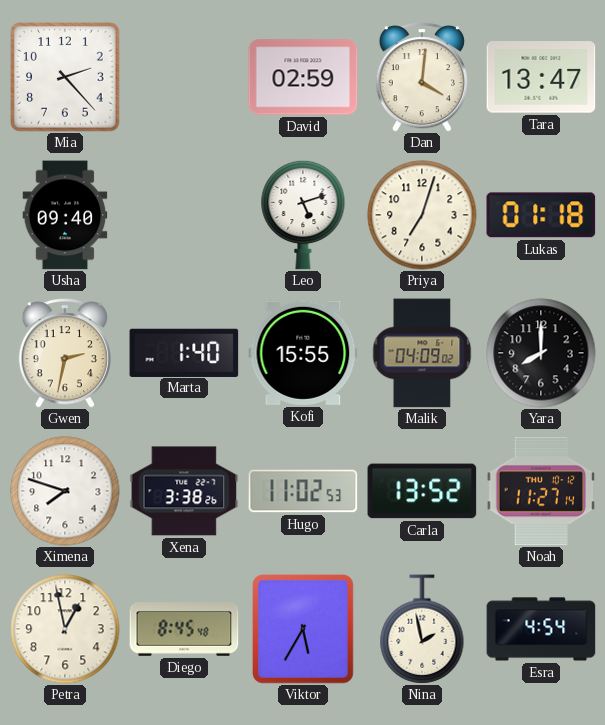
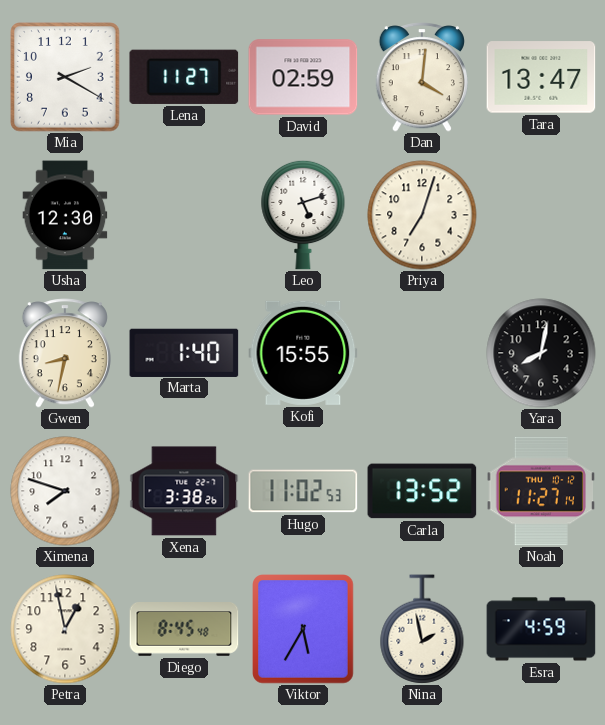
Mia: 2:23 -> 2:20 (65, 77)
Lena: none -> 11:27 (184, 77)
Usha: 09:40 -> 12:30 (65, 215)
Lukas: 01:18 -> none (541, 215)
Gwen: 2:32 -> 8:32 (65, 353)
Malik: 04:09 -> none (422, 353)
Yara: 8:00 -> 8:02 (541, 353)
Esra: 4:54 -> 4:59 (541, 629)
